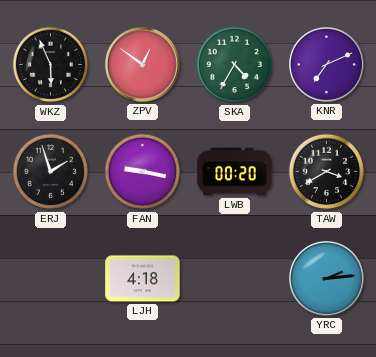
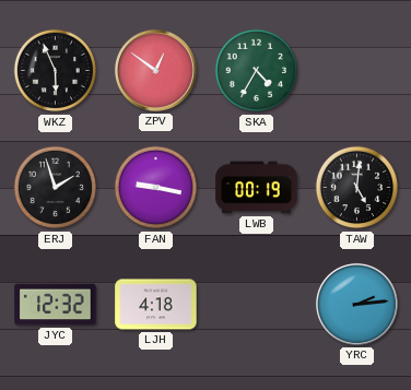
KNR: 7:11 -> none (326, 64)
LWB: 00:20 -> 00:19 (257, 188)
TAW: 3:40 -> 5:01 (357, 188)
JYC: none -> 12:32 (56, 305)
